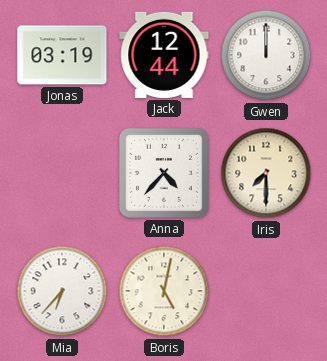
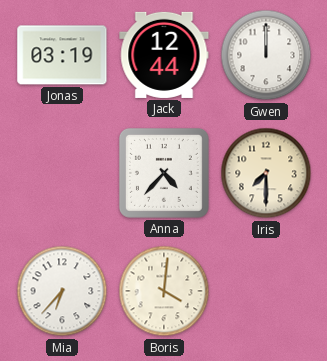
Boris: 5:02 -> 4:01 (164, 291)
